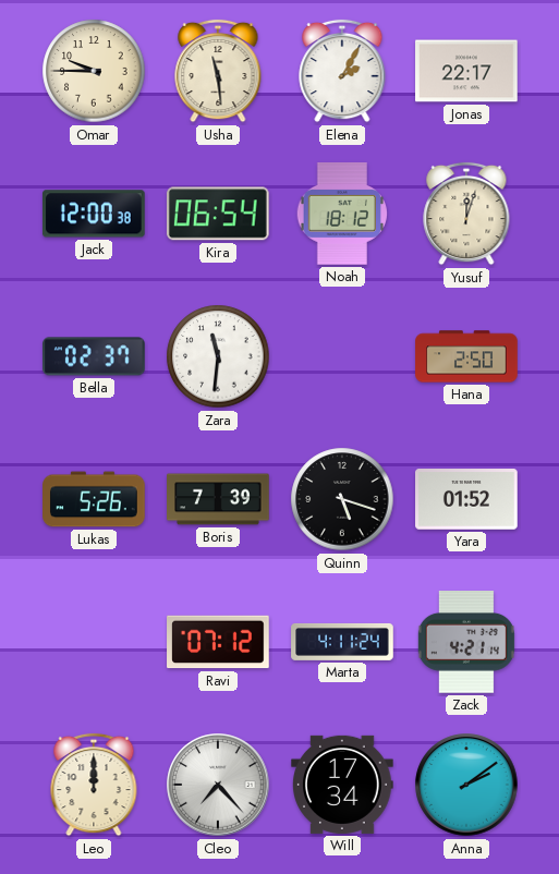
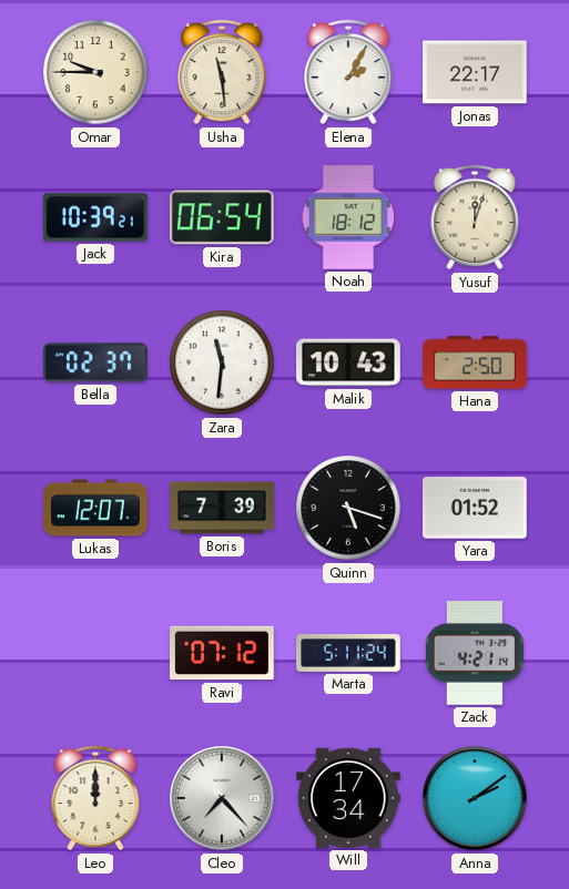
Jack: 12:00 -> 10:39 (95, 217)
Malik: none -> 10:43 (349, 362)
Lukas: 5:26 -> 12:07 (95, 508)
Marta: 4:11 -> 5:11 (348, 653)
